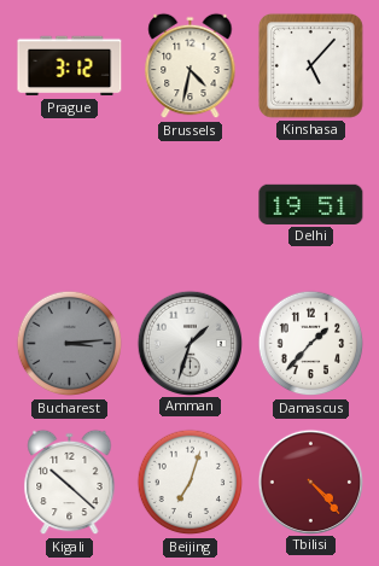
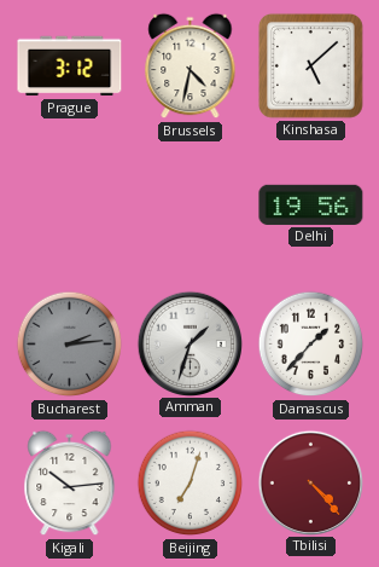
Kinshasa: 5:07 -> 5:08 (310, 65)
Delhi: 19:51 -> 19:56 (311, 204)
Bucharest: 3:14 -> 2:14 (70, 345)
Kigali: 10:22 -> 10:14 (70, 484)
